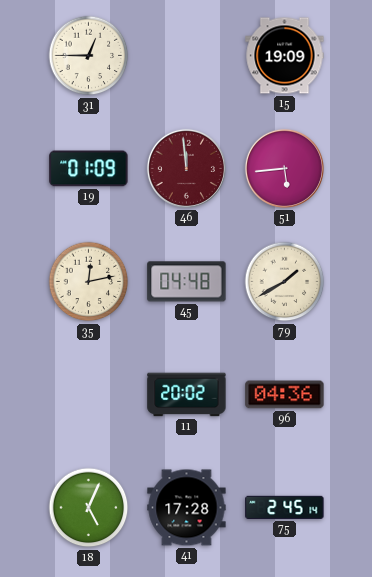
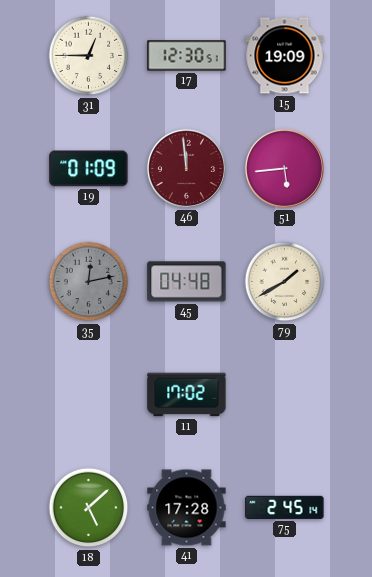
17: none -> 12:30 (187, 56)
35 dial: cream -> grey (89, 282)
11: 20:02 -> 17:02 (187, 395)
96: 04:36 -> none (285, 395)
18: 5:04 -> 5:08 (89, 508)
